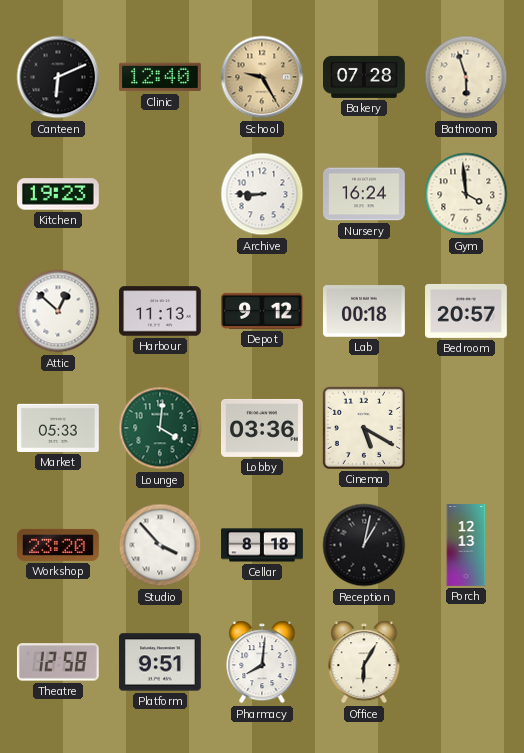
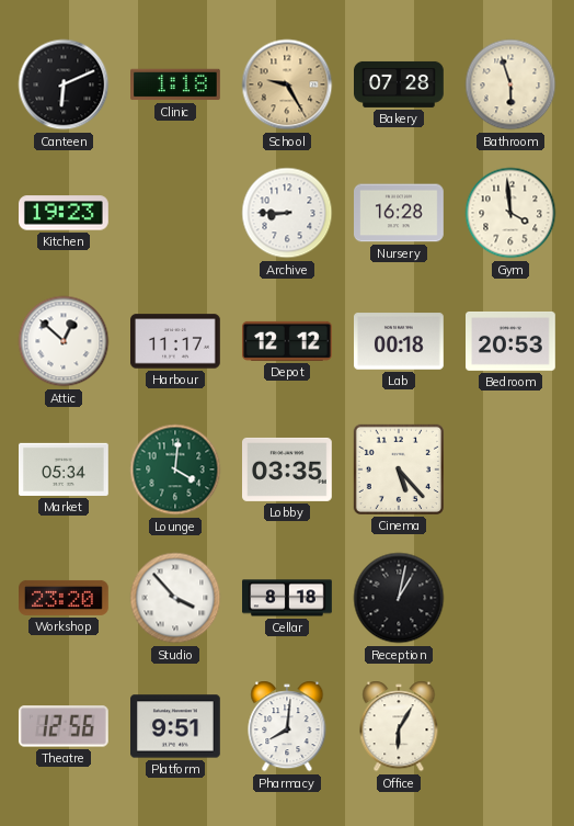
Clinic: 12:40 -> 1:18 (176, 84)
Nursery: 16:24 -> 16:28 (400, 213)
Harbour: 11:13 -> 11:17 (176, 341)
Depot: 9:12 -> 12:12 (288, 341)
Bedroom: 20:57 -> 20:53 (512, 341)
Market: 05:33 -> 05:34 (65, 469)
Lobby: 03:36 -> 03:35 (288, 469)
Cinema: 5:20 -> 5:23 (399, 469)
Porch: 12:13 -> none (466, 545)
Theatre: 12:58 -> 12:56 (64, 726)
